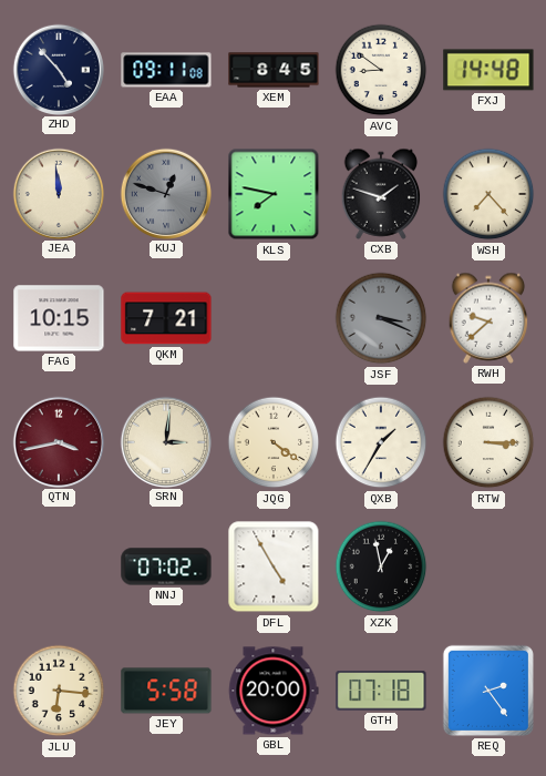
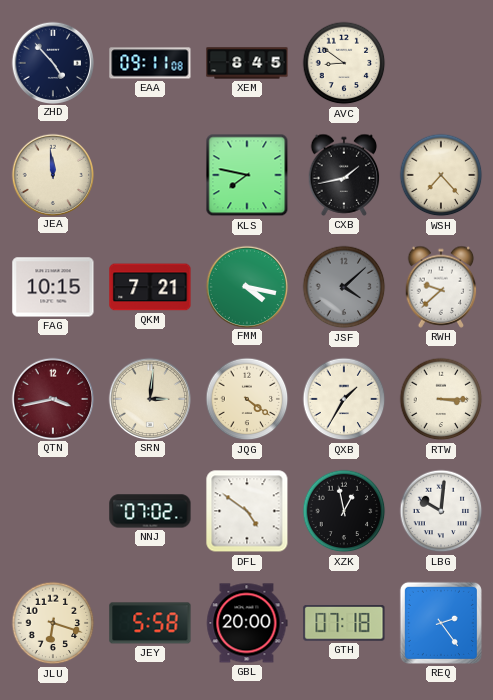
FXJ: 14:48 -> none (488, 70)
KUJ: 12:48 -> none (165, 193)
CXB: 1:48 -> 1:43 (344, 175)
FMM: none -> 4:17 (246, 286)
JSF: 3:19 -> 4:08 (344, 287)
DFL: 4:55 -> 4:51 (247, 511)
LBG: none -> 10:01 (441, 511)
JLU: 6:16 -> 6:18 (53, 623)
